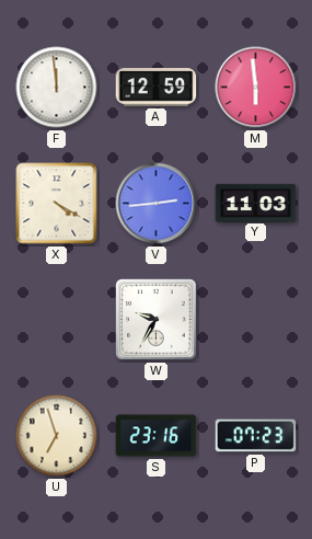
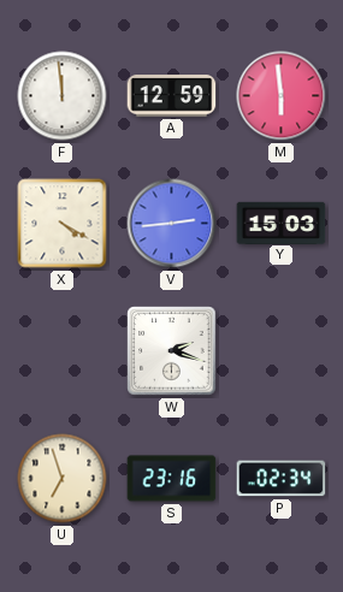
Y: 11:03 -> 15:03 (282, 223)
W: 9:35 -> 2:18 (172, 351)
P: 07:23 -> 02:34 (282, 479)
